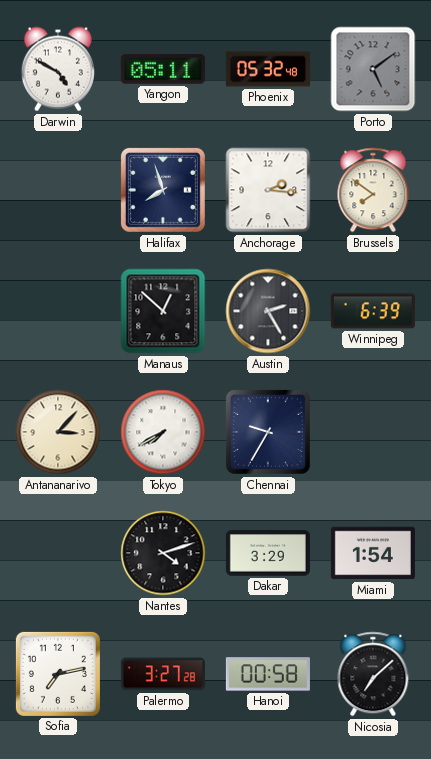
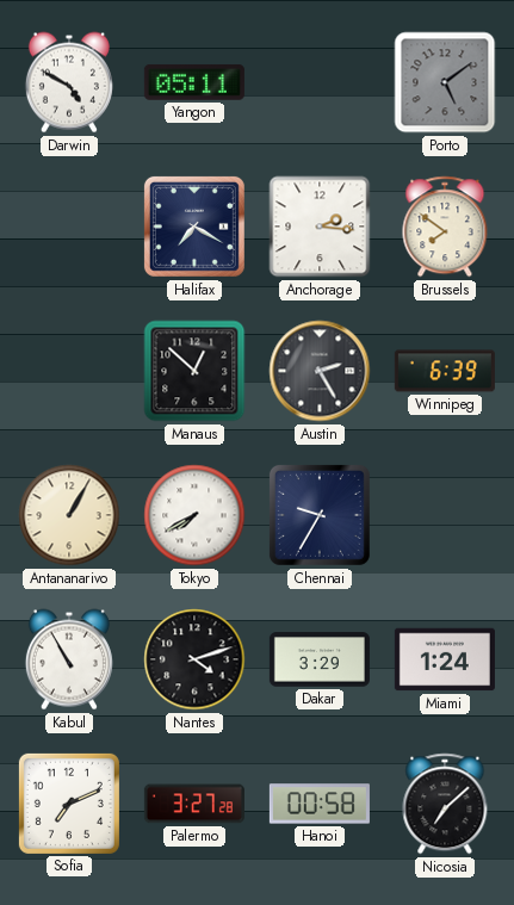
Phoenix: 05:32 -> none (268, 69)
Halifax: 7:57 -> 7:20 (194, 227)
Antananarivo: 3:07 -> 1:05 (69, 515)
Kabul: none -> 10:55 (69, 659)
Miami: 1:54 -> 1:24 (445, 659)
Sofia: 7:13 -> 7:11 (69, 804)
